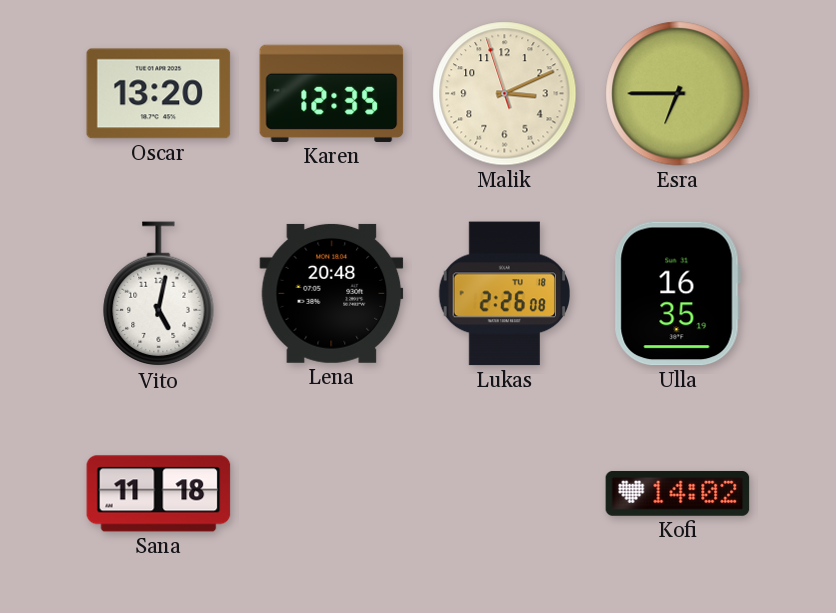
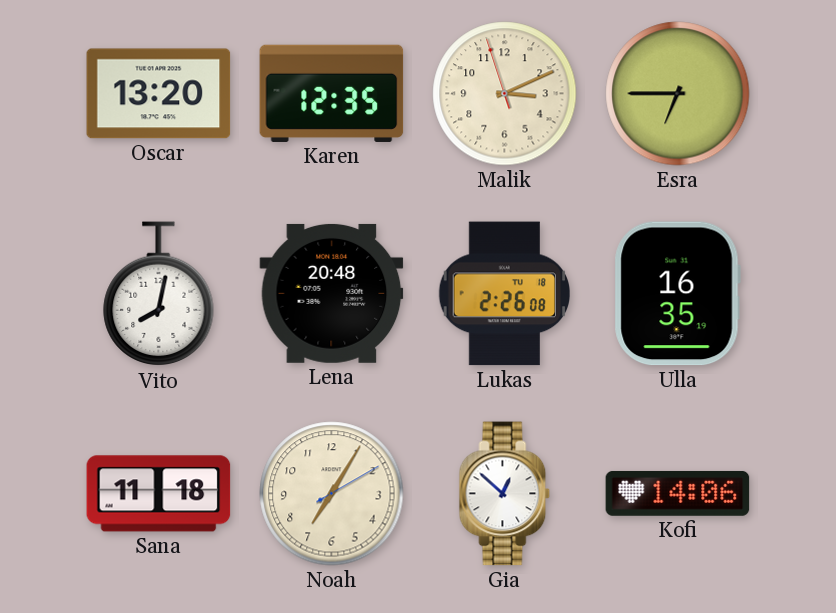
Vito: 5:02 -> 8:02 (159, 294)
Noah: none -> 7:05 (332, 494)
Gia: none -> 12:52 (505, 494)
Kofi: 14:02 -> 14:06 (678, 493)
